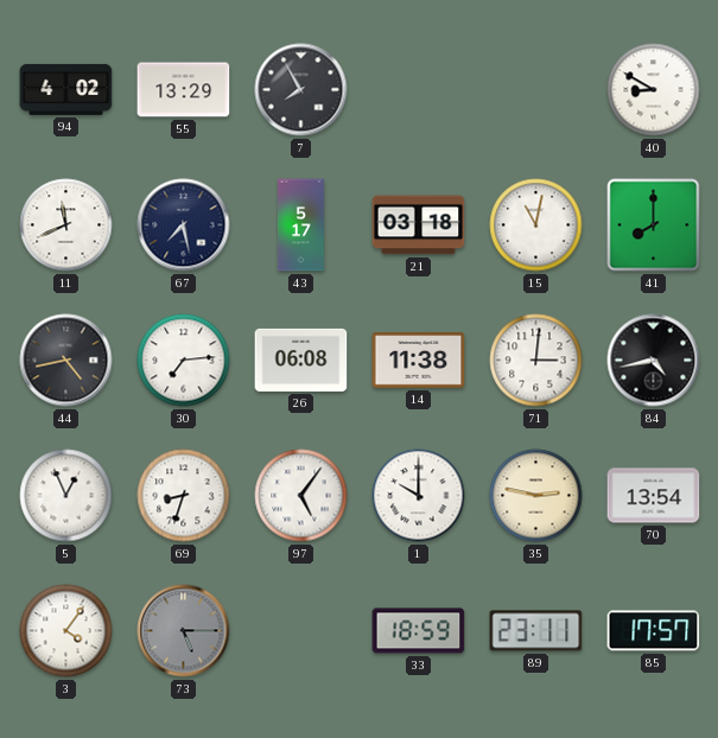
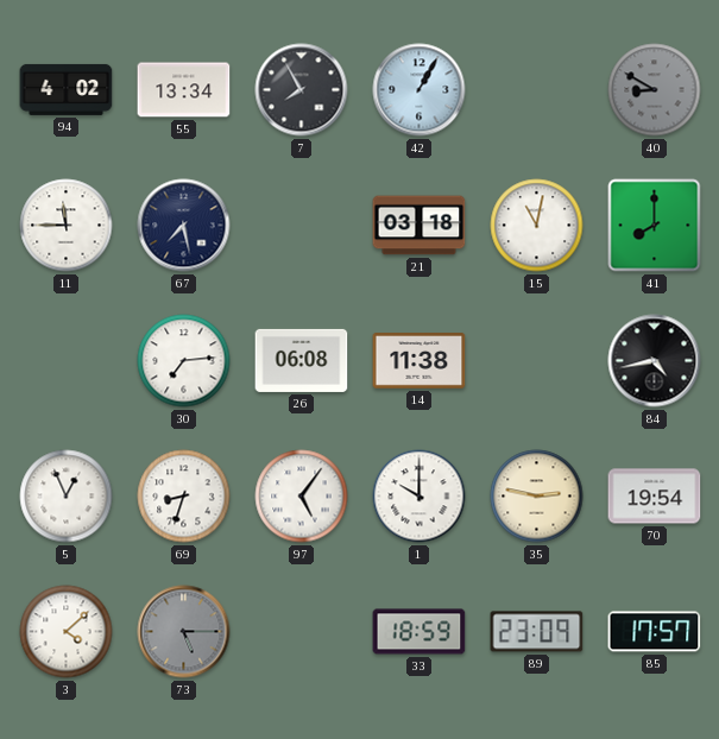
55: 13:29 -> 13:34 (184, 90)
42: none -> 1:05 (420, 90)
40 dial: white -> grey (655, 90)
11: 11:41 -> 11:45 (67, 226)
43: 5:17 -> none (300, 225)
44: 4:43 -> none (66, 361)
71: 3:01 -> none (536, 361)
70: 13:54 -> 19:54 (655, 497)
3: 4:06 -> 4:08 (67, 632)
89: 23:11 -> 23:09 (537, 632)
